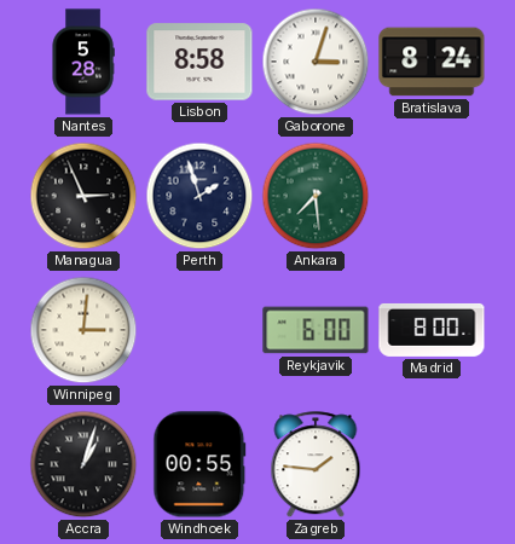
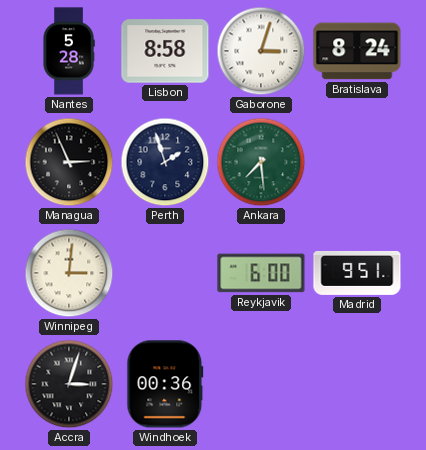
Madrid: 8:00 -> 9:51 (357, 273)
Accra: 1:03 -> 3:03 (69, 384)
Windhoek: 00:55 -> 00:36 (165, 384)
Zagreb: 1:46 -> none (316, 465)
